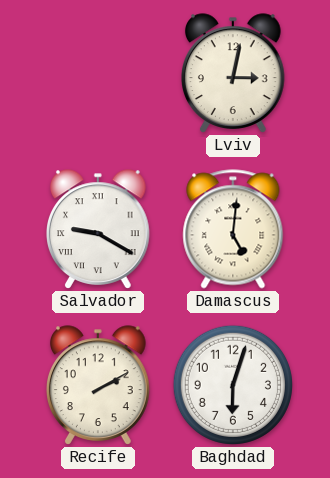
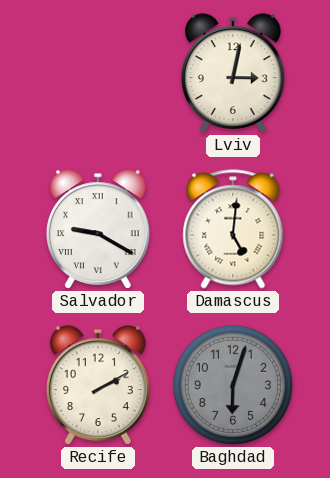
Baghdad dial: white -> grey (233, 385)
